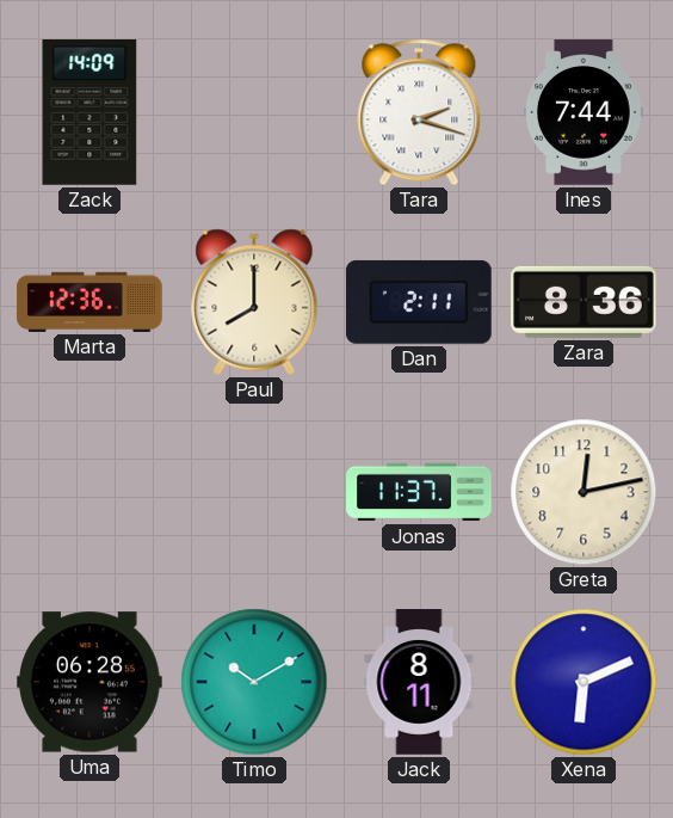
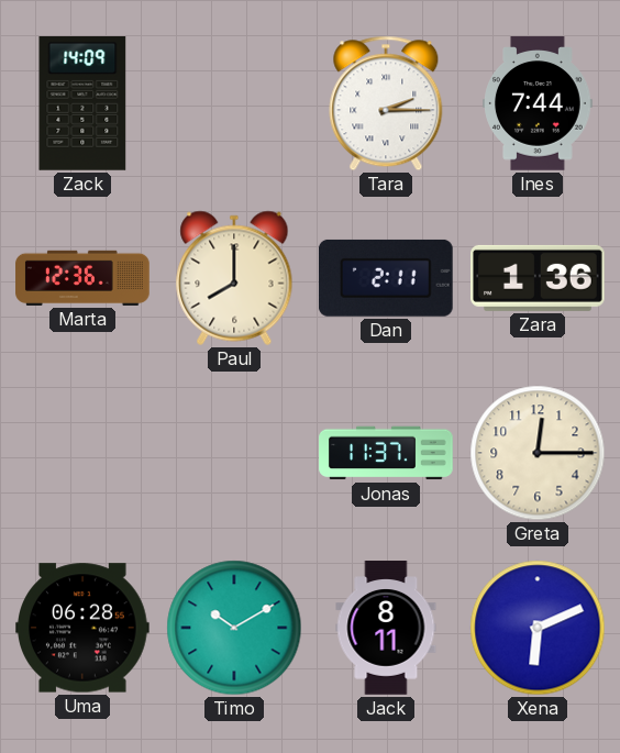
Tara: 2:18 -> 2:15 (386, 103)
Zara: 8:36 -> 1:36 (539, 278)
Greta: 12:13 -> 12:15 (538, 453)
